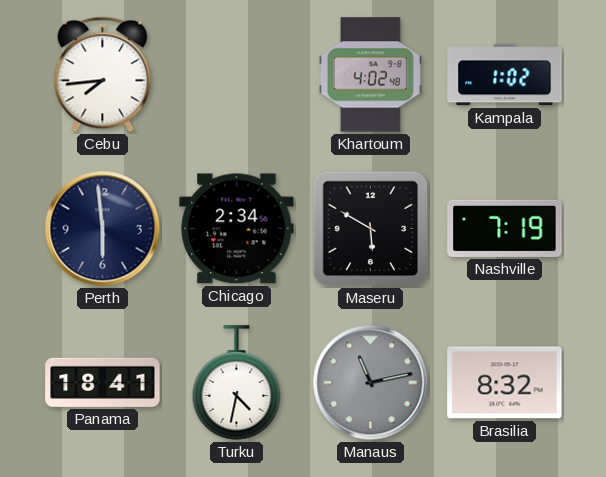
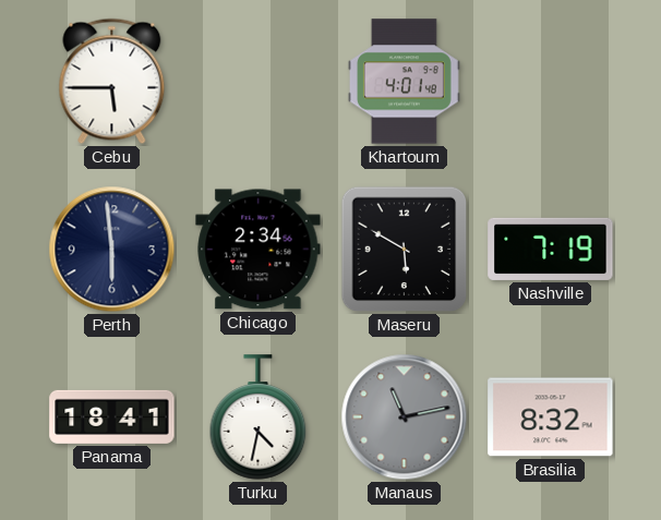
Cebu: 7:44 -> 5:45 (112, 82)
Khartoum: 4:02 -> 4:01 (404, 82)
Kampala: 1:02 -> none (505, 75)
